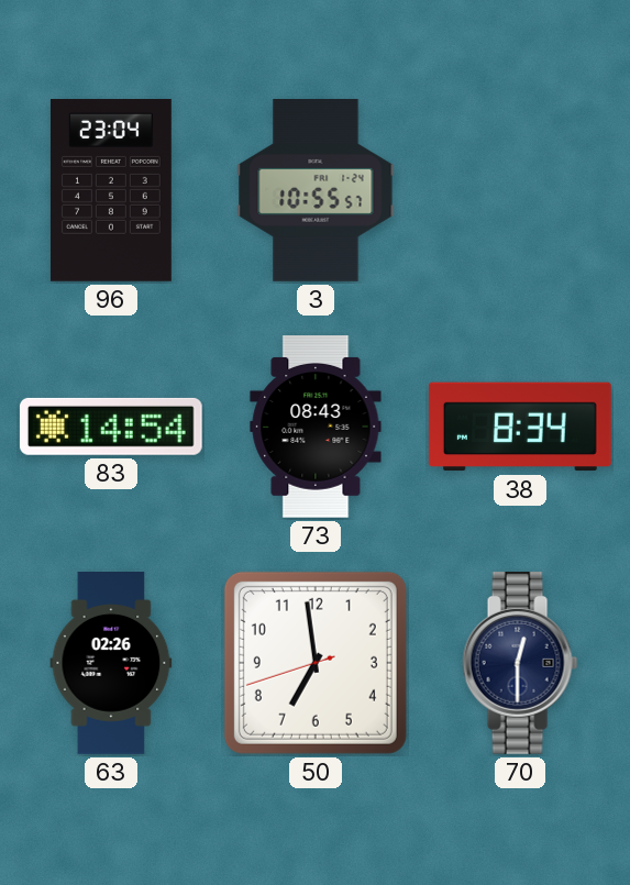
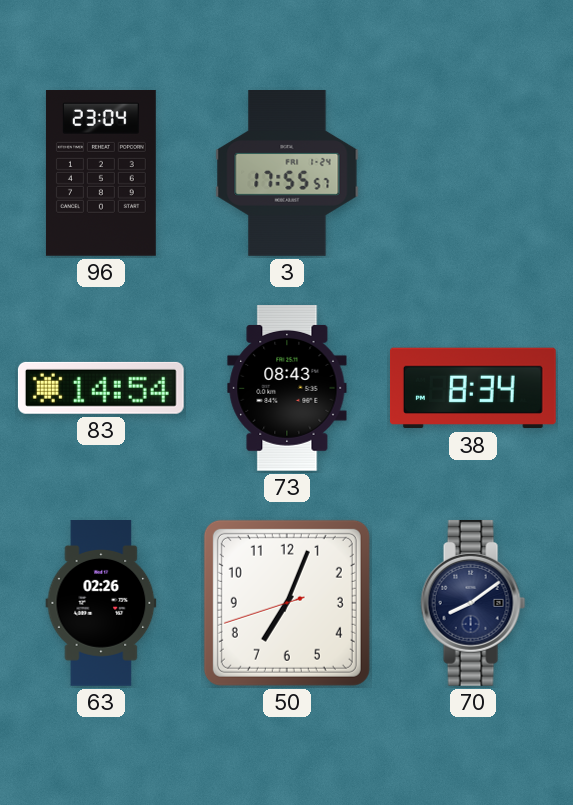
3: 10:55 -> 17:55 (287, 174)
50: 6:58 -> 7:03 (287, 603)
70: 12:30 -> 8:09 (473, 603)
